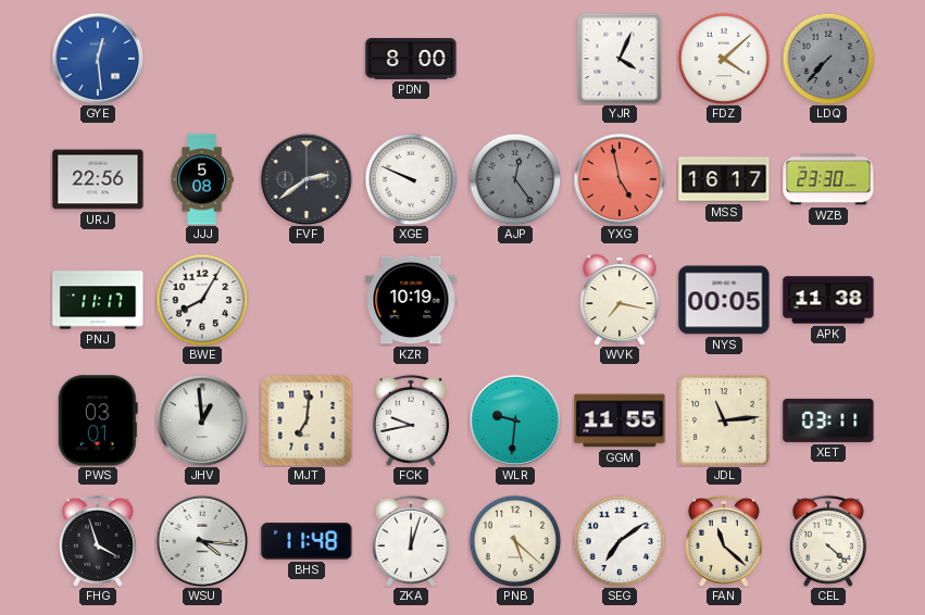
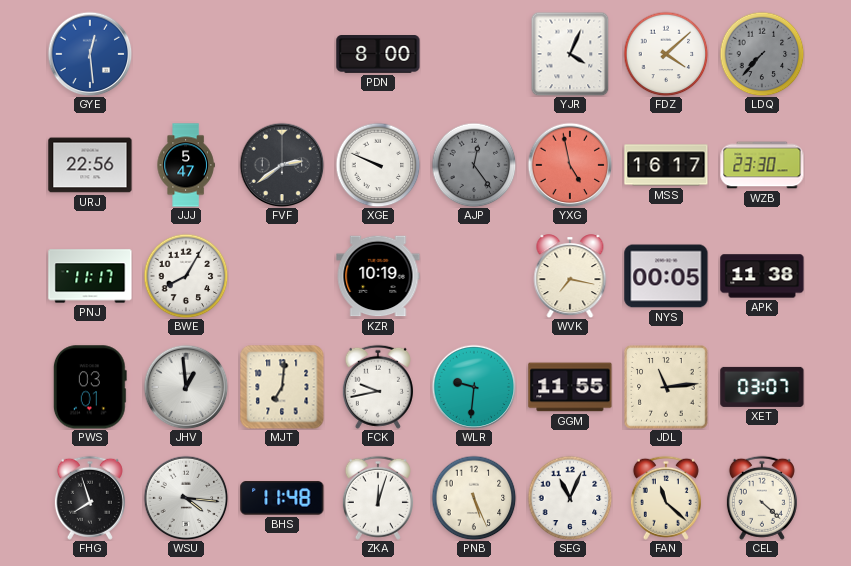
JJJ: 5:08 -> 5:47 (186, 165)
XET: 03:11 -> 03:07 (762, 387)
FHG: 3:57 -> 7:57 (90, 498)
PNB: 5:22 -> 5:26 (474, 498)
SEG: 7:09 -> 11:04 (570, 498)
